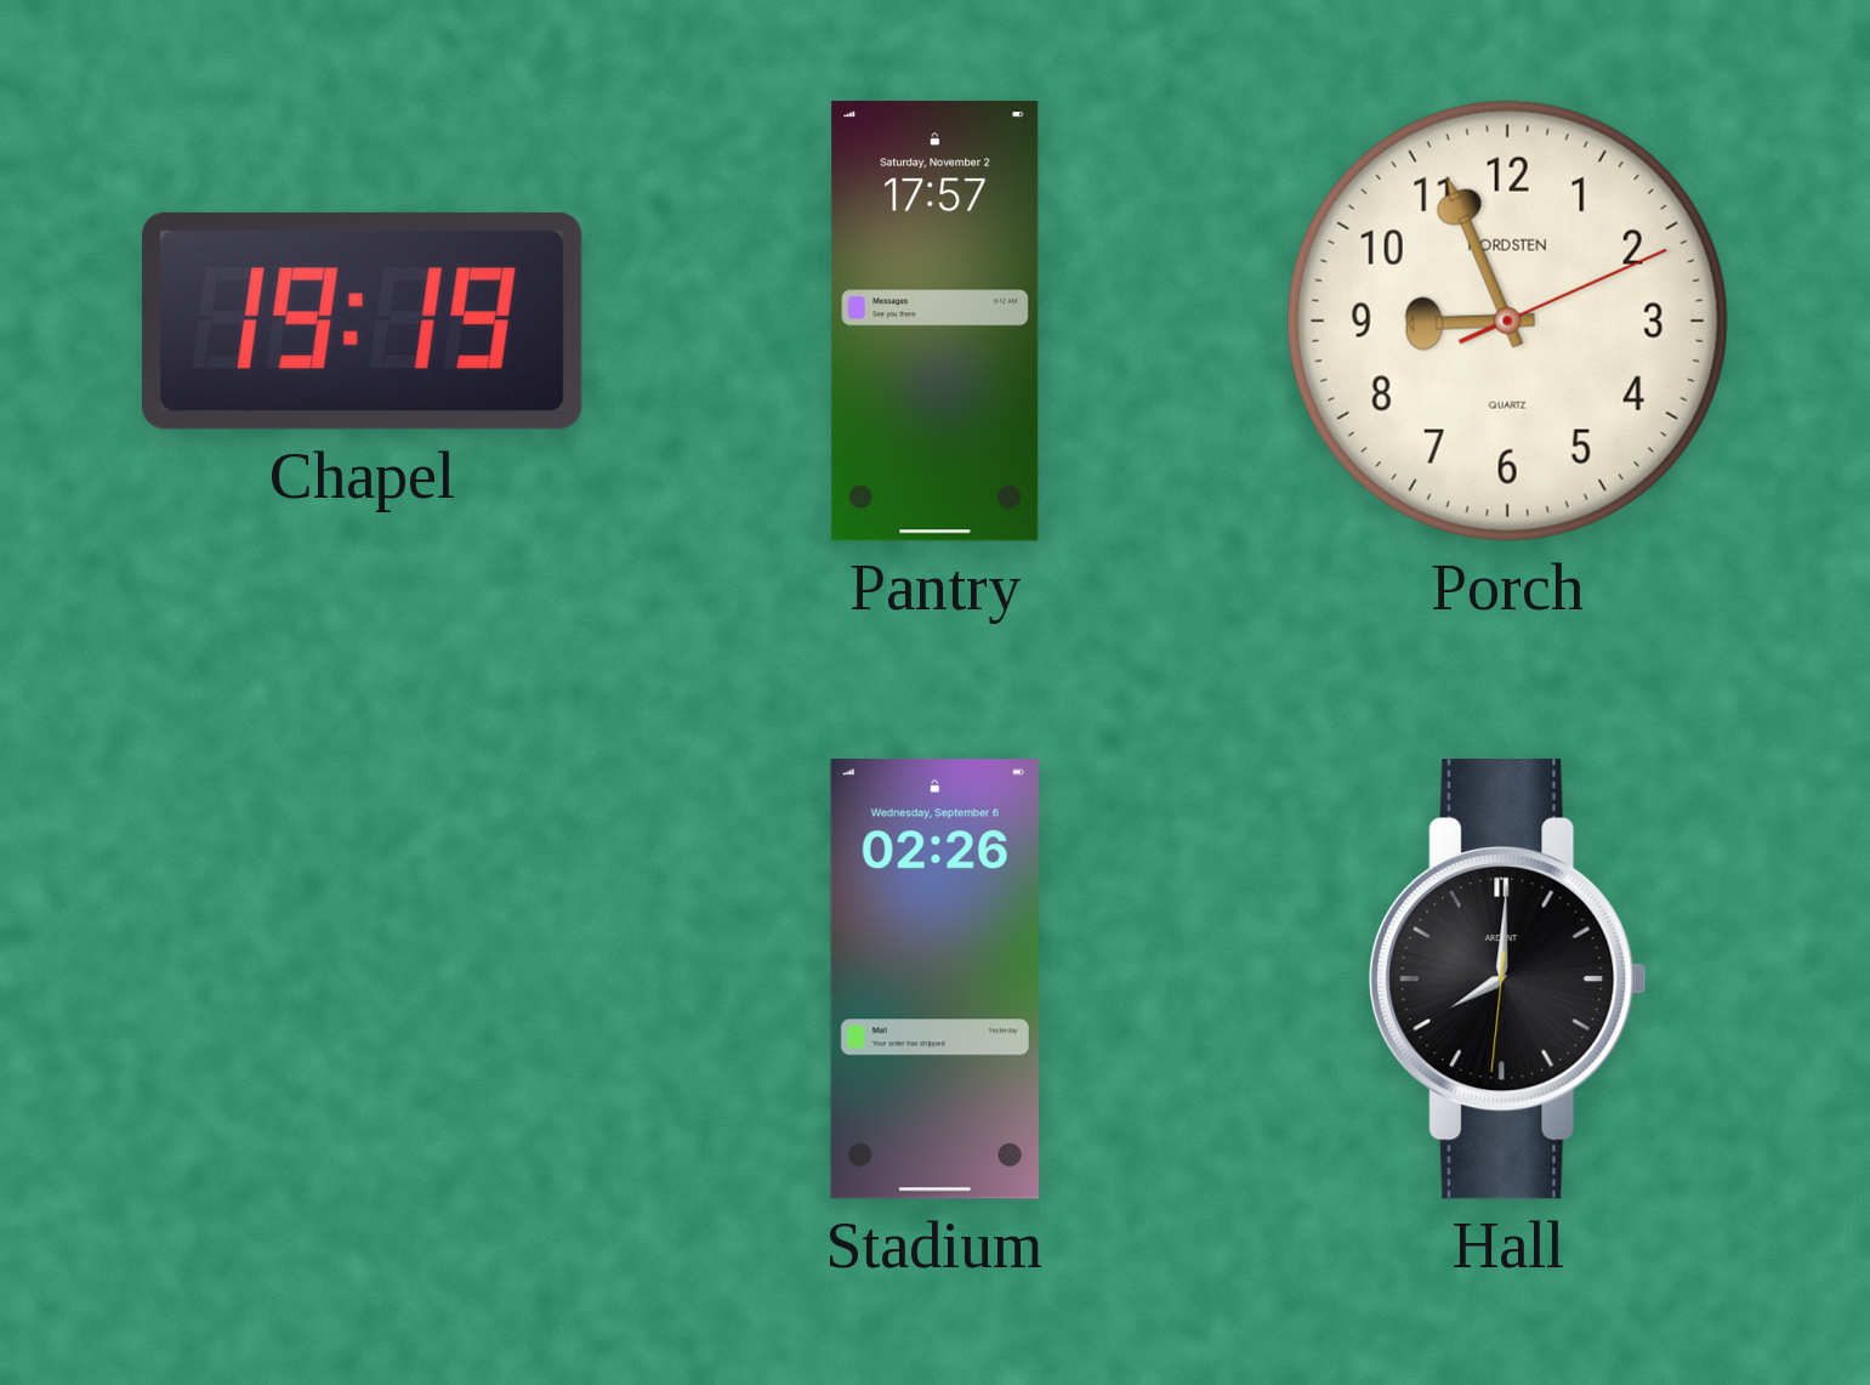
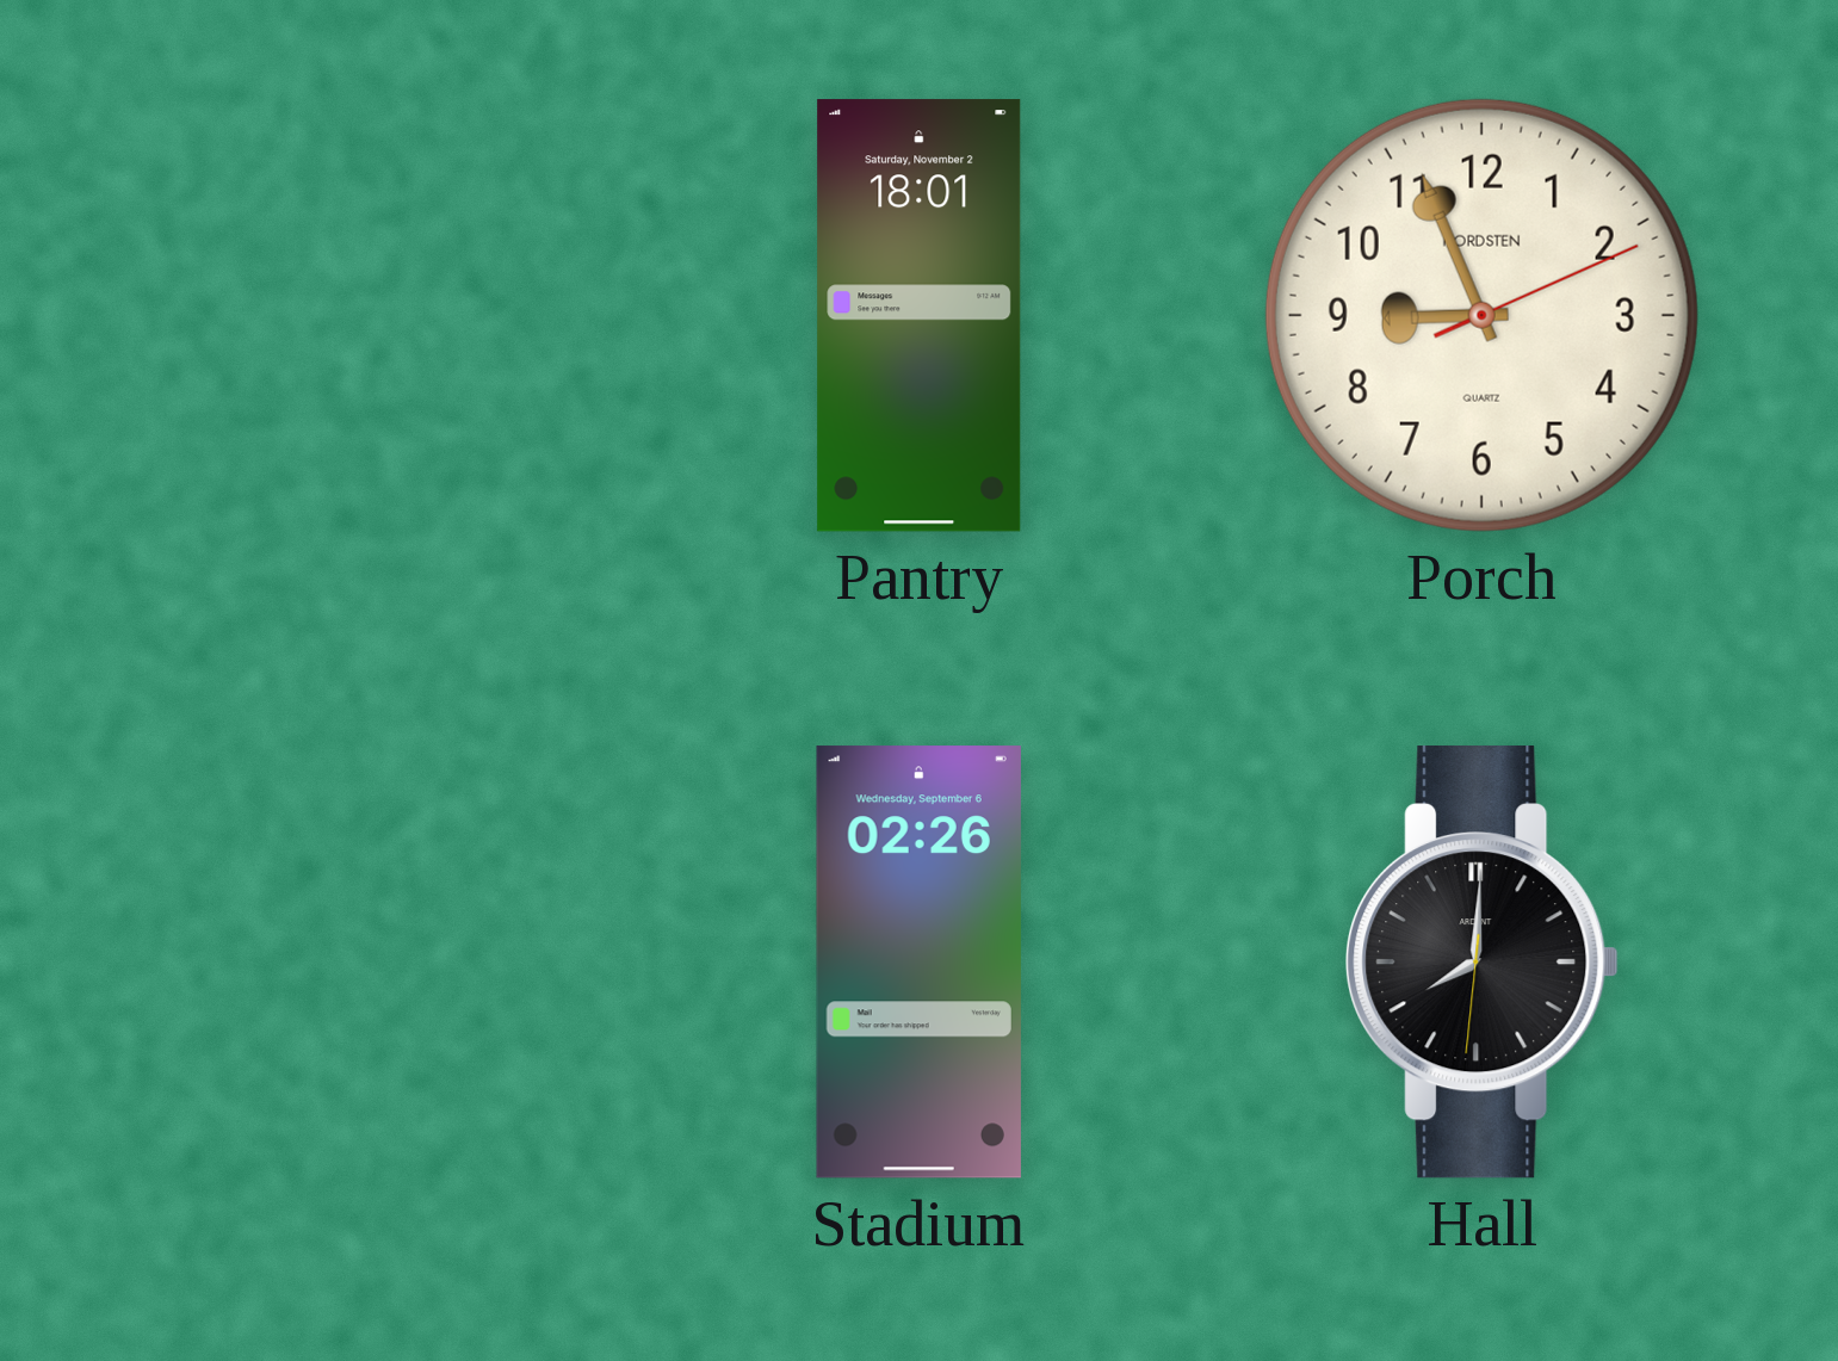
Chapel: 19:19 -> none (362, 320)
Pantry: 17:57 -> 18:01 (920, 316)
